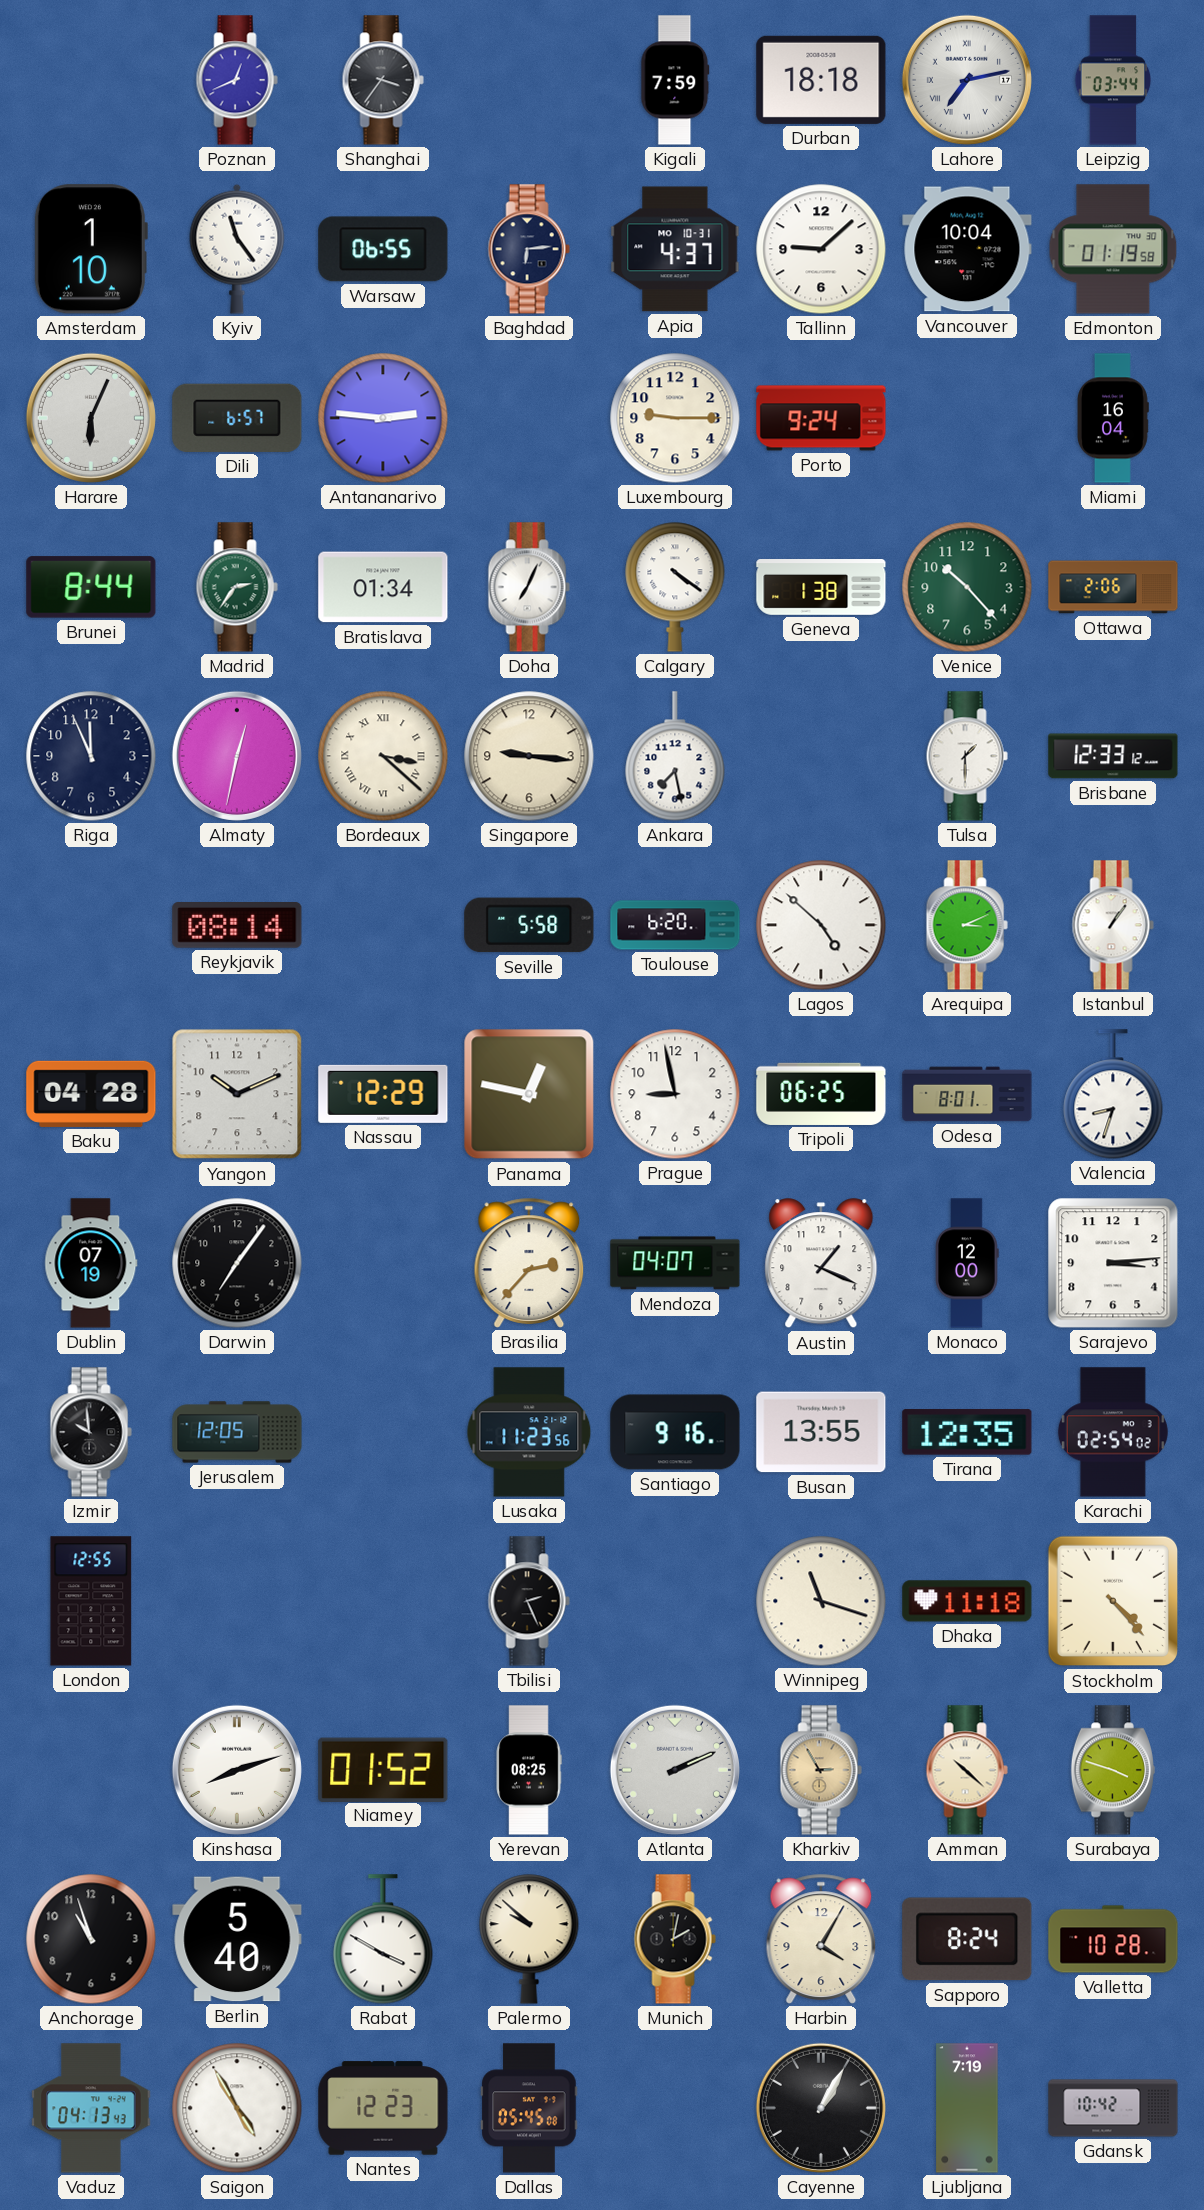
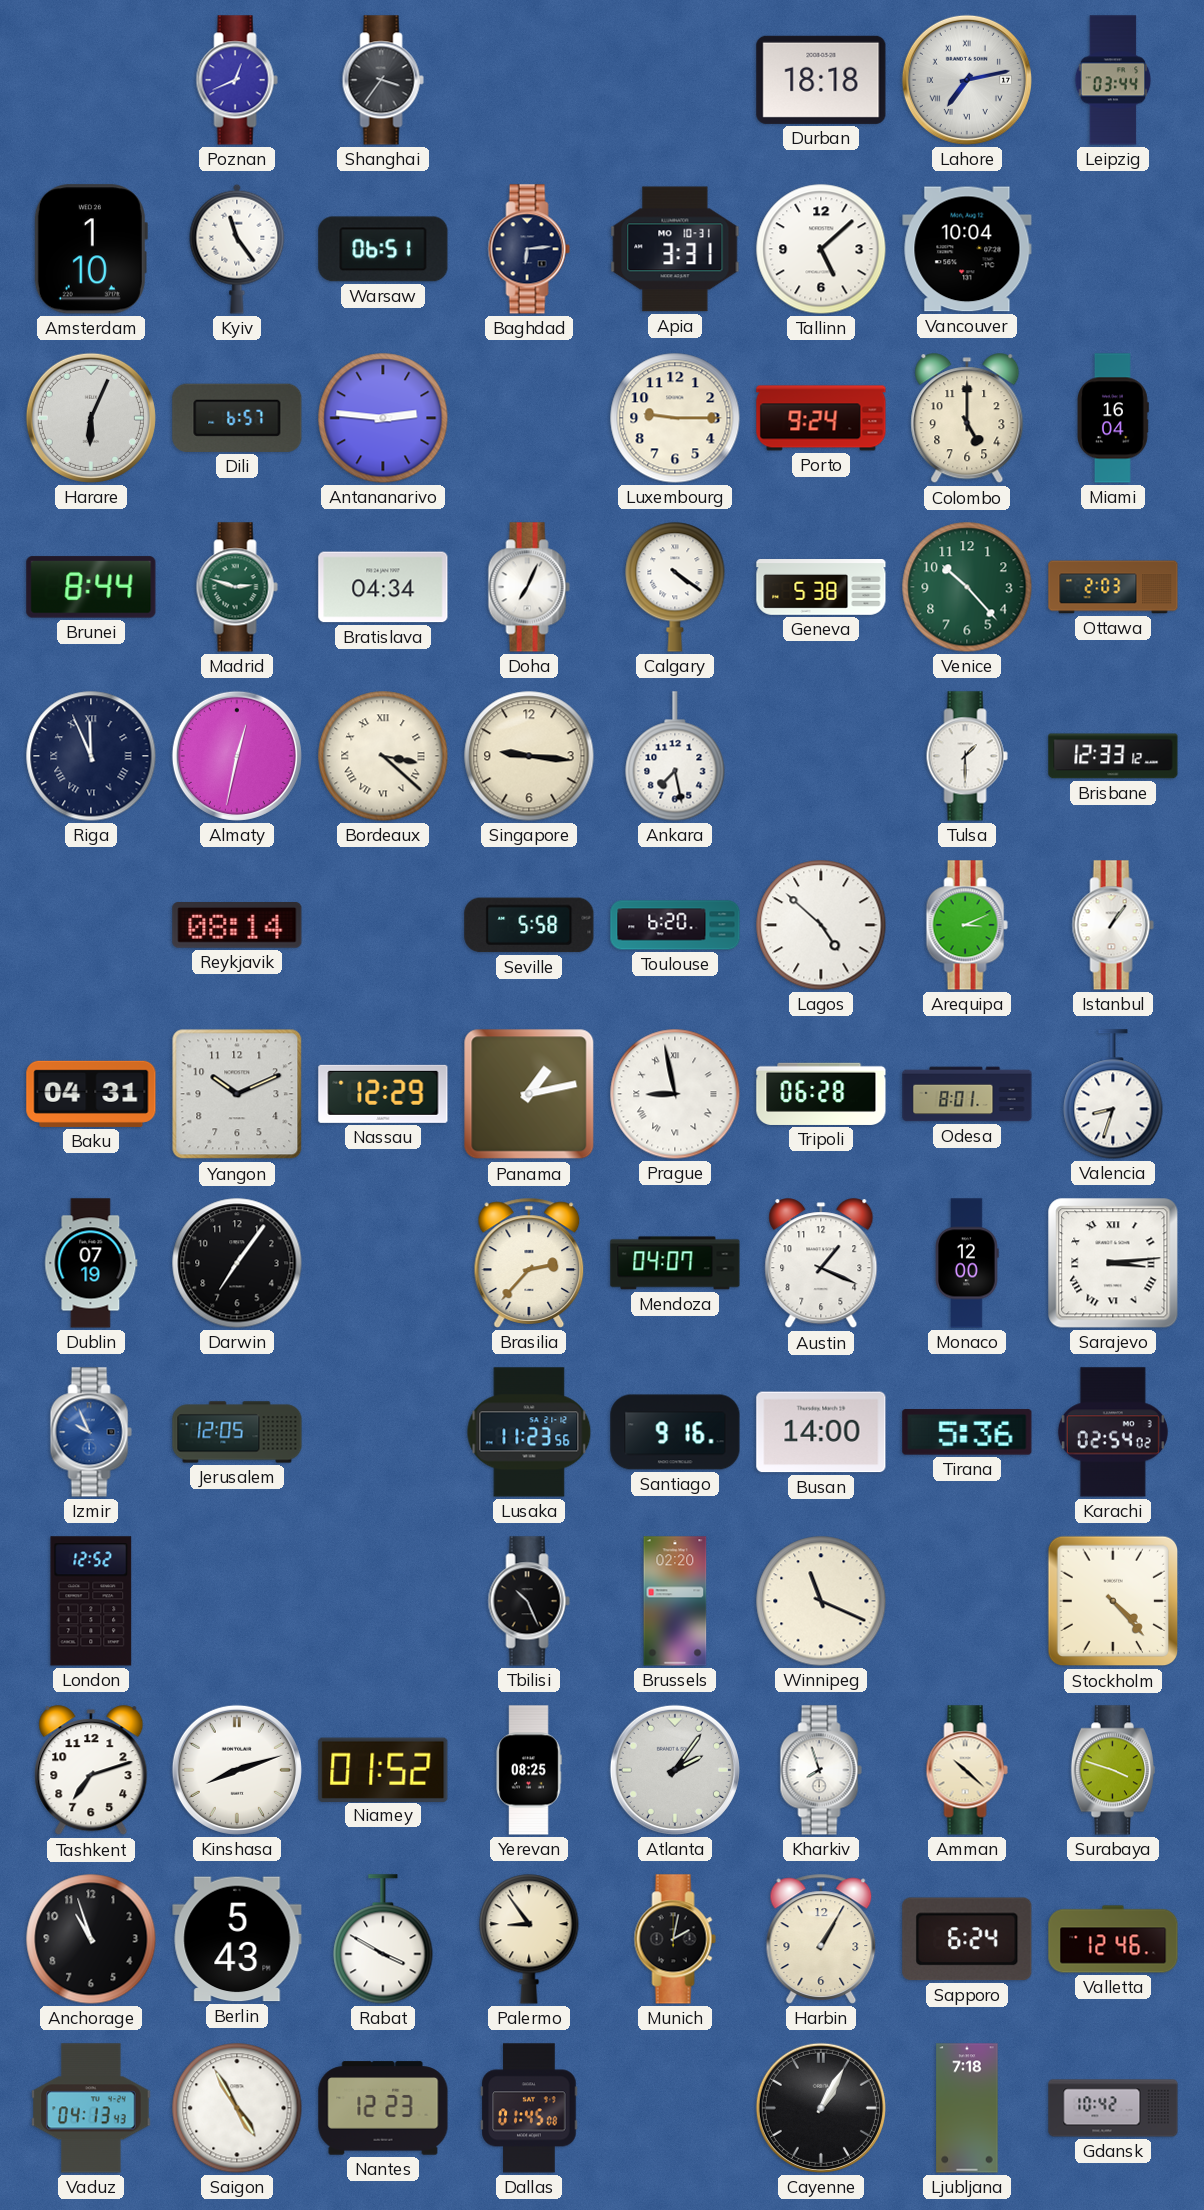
Kigali: 7:59 -> none (675, 80)
Warsaw: 06:55 -> 06:51 (383, 249)
Apia: 4:37 -> 3:31 (675, 249)
Tallinn: 9:08 -> 5:08 (821, 249)
Edmonton: 01:19 -> none (1113, 249)
Colombo: none -> 5:00 (967, 419)
Madrid: 2:36 -> 2:48 (237, 587)
Bratislava: 01:34 -> 04:34 (383, 587)
Geneva: 1:38 -> 5:38 (821, 587)
Ottawa: 2:06 -> 2:03 (1113, 587)
Riga numerals: Arabic -> Roman (91, 756)
Baku: 04:28 -> 04:31 (91, 1094)
Panama: 12:47 -> 1:13 (529, 1094)
Prague numerals: Arabic -> Roman (675, 1094)
Tripoli: 06:25 -> 06:28 (821, 1094)
Sarajevo numerals: Arabic -> Roman (1113, 1263)
Izmir: 9:59 -> 9:56 (91, 1432)
Izmir dial: black -> blue (91, 1432)
Busan: 13:55 -> 14:00 (821, 1432)
Tirana: 12:35 -> 5:36 (967, 1432)
London: 12:55 -> 12:52 (91, 1601)
Tbilisi: 2:26 -> 10:26 (529, 1601)
Brussels: none -> 02:20 (675, 1601)
Winnipeg: 11:18 -> 11:19 (821, 1601)
Dhaka: 11:18 -> none (967, 1601)
Tashkent: none -> 7:12 (91, 1771)
Atlanta: 2:11 -> 2:06 (675, 1770)
Kharkiv: 2:55 -> 7:57 (821, 1770)
Kharkiv dial: champagne -> white (821, 1770)
Berlin: 5:40 -> 5:43 (237, 1939)
Palermo: 9:52 -> 8:54 (529, 1939)
Harbin: 4:05 -> 1:05 (821, 1939)
Sapporo: 8:24 -> 6:24 (967, 1939)
Valletta: 10:28 -> 12:46 (1113, 1939)
Dallas: 05:45 -> 01:45 (529, 2108)
Ljubljana: 7:19 -> 7:18 (967, 2108)
